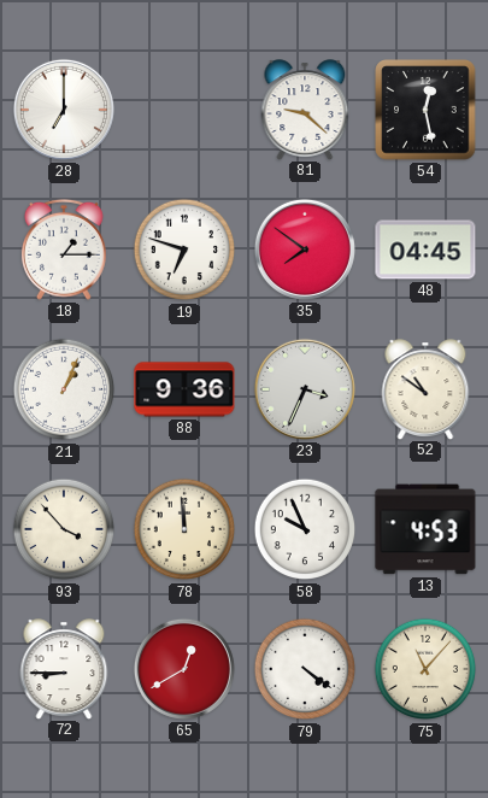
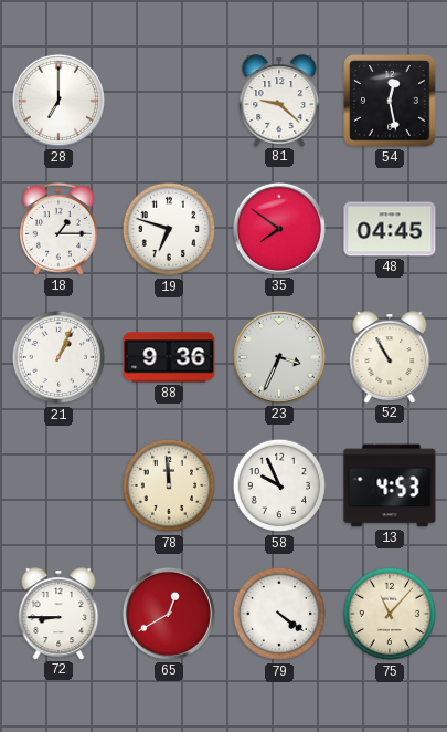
52: 10:51 -> 10:55 (390, 357)
93: 3:53 -> none (64, 529)
